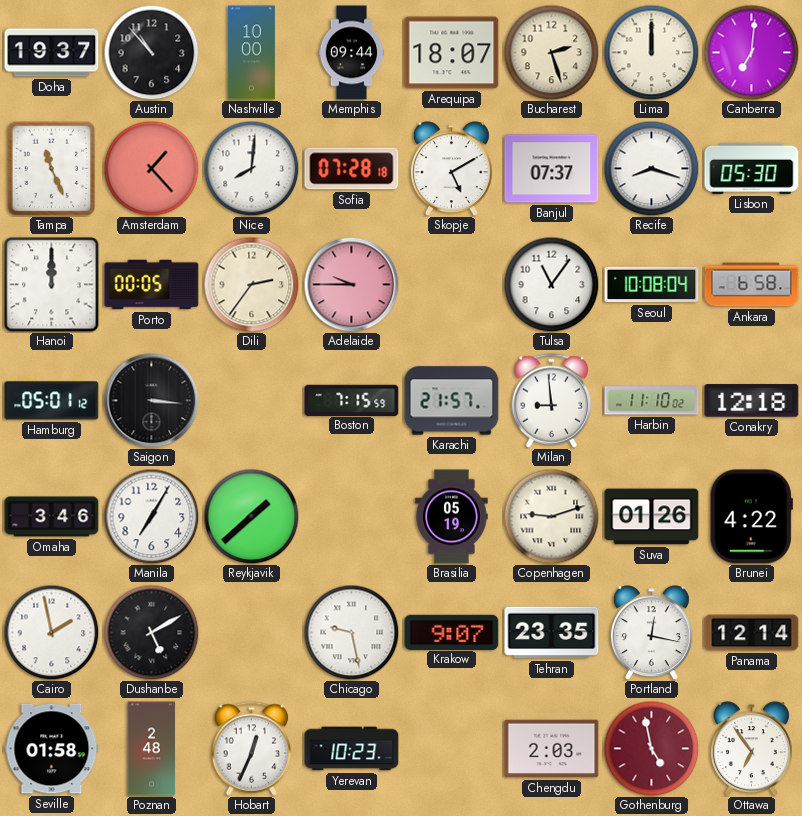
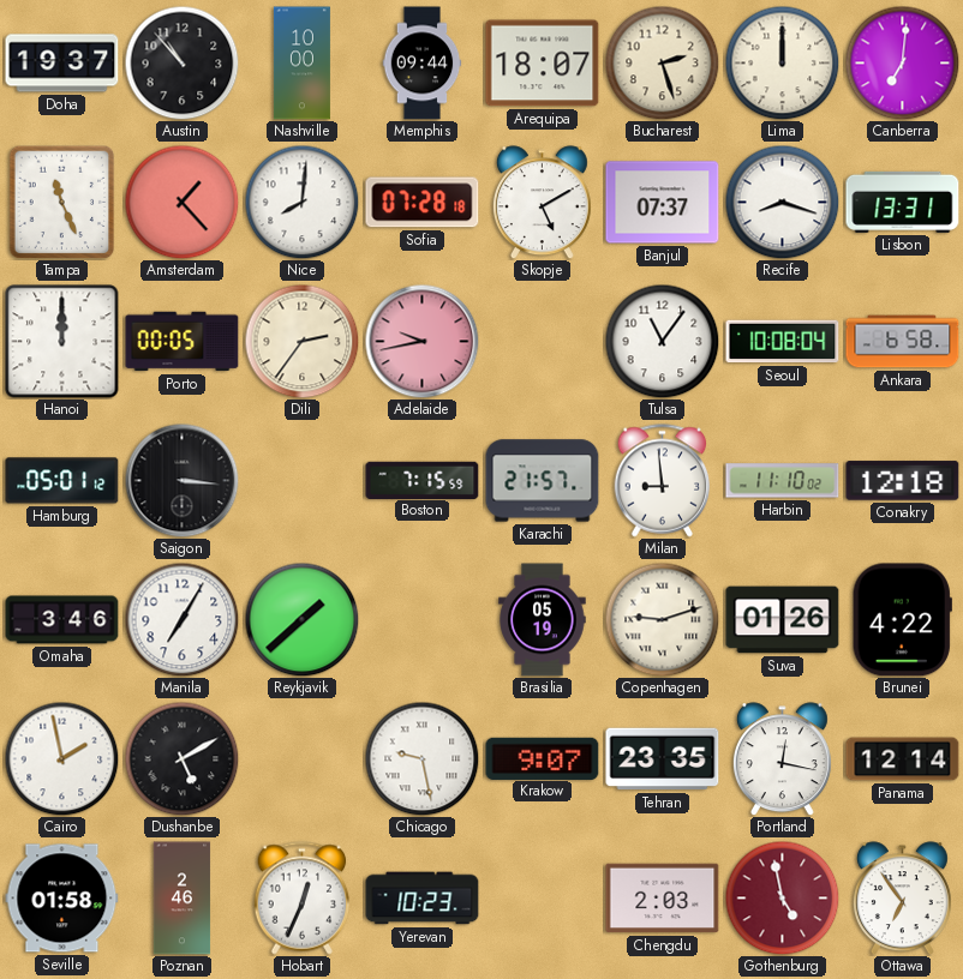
Lisbon: 05:30 -> 13:31 (903, 202)
Adelaide: 9:45 -> 9:43 (421, 341)
Poznan: 2:48 -> 2:46 (183, 899)
